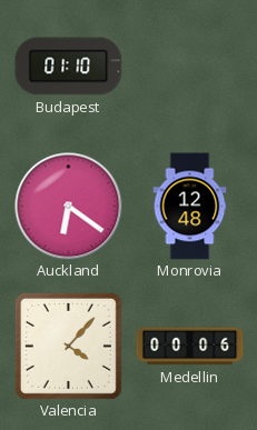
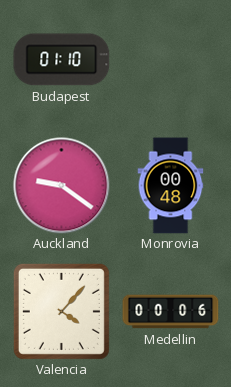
Auckland: 6:21 -> 9:21 (62, 186)
Monrovia: 12:48 -> 00:48 (171, 186)
